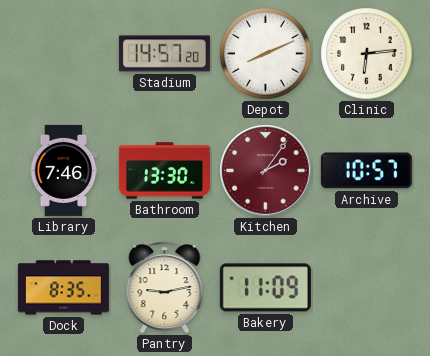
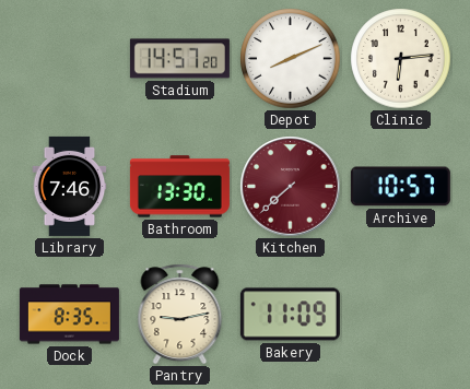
Kitchen: 2:06 -> 7:38 (291, 187)
